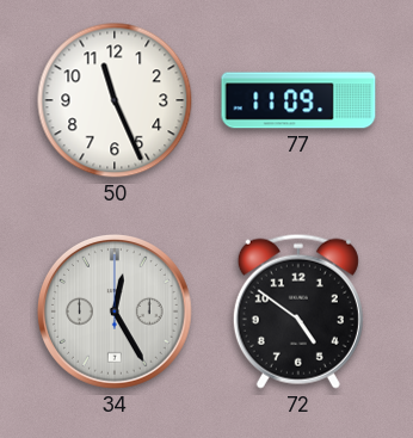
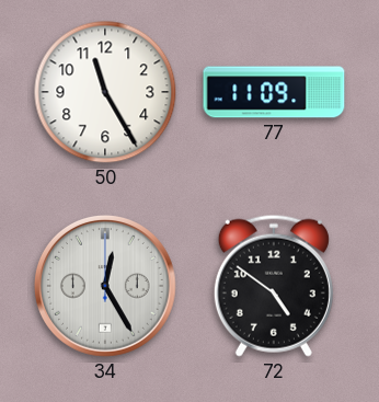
50: 11:26 -> 11:25 (105, 92)
